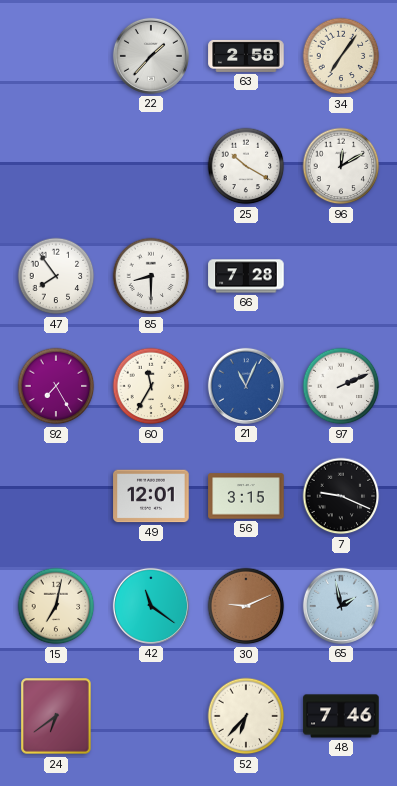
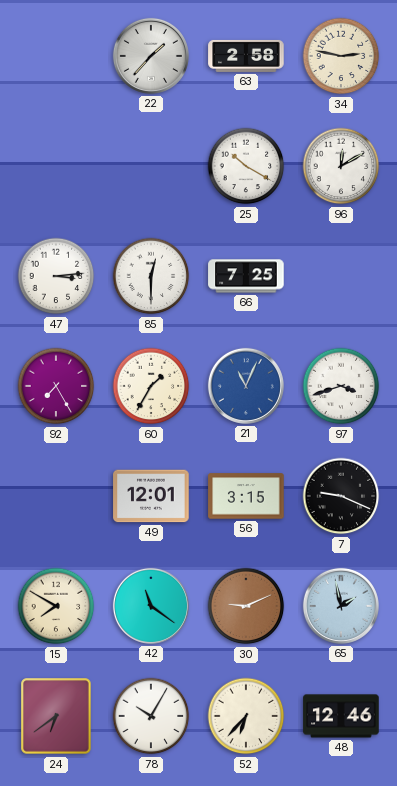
34: 7:06 -> 2:47 (341, 56)
47: 7:54 -> 3:14 (56, 276)
85: 8:30 -> 12:30 (151, 276)
66: 7:28 -> 7:25 (246, 276)
60: 11:35 -> 1:35 (151, 386)
97: 2:11 -> 3:42 (341, 386)
15: 7:02 -> 7:50 (56, 606)
78: none -> 10:05 (151, 716)
48: 7:46 -> 12:46 (341, 716)
